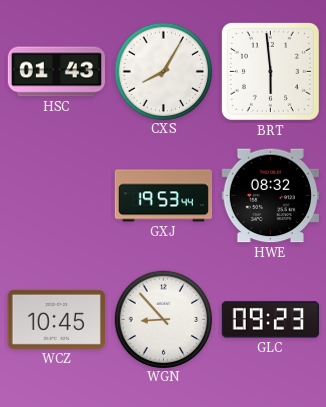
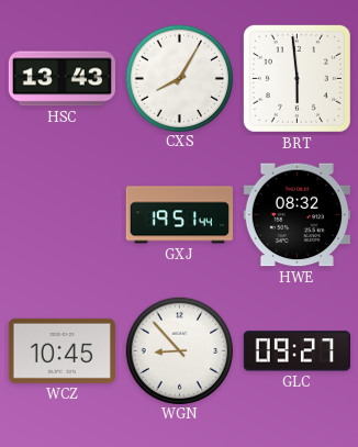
HSC: 01:43 -> 13:43 (61, 79)
GXJ: 19:53 -> 19:51 (179, 215)
GLC: 09:23 -> 09:27 (297, 351)
